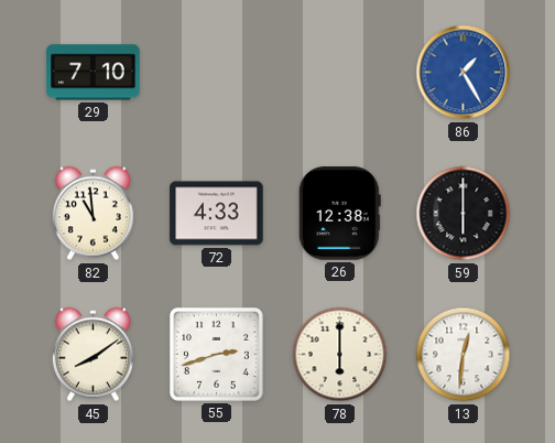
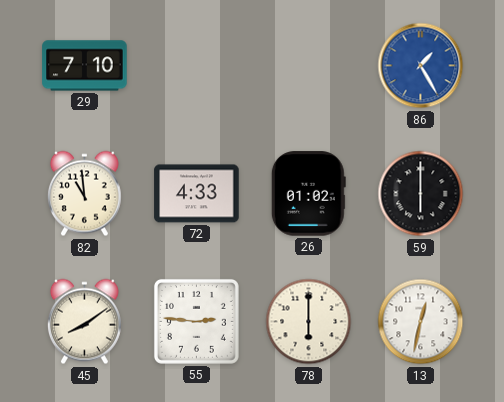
26: 12:38 -> 01:02 (308, 194)
55: 2:42 -> 2:46 (196, 321)
13: 12:31 -> 12:32 (421, 322)
